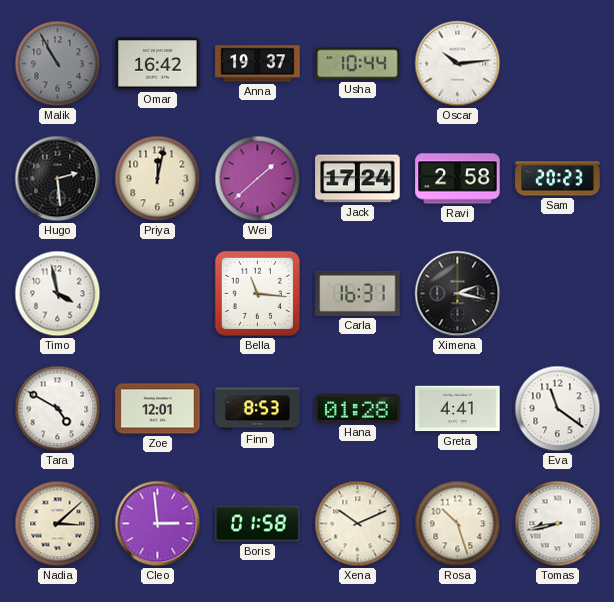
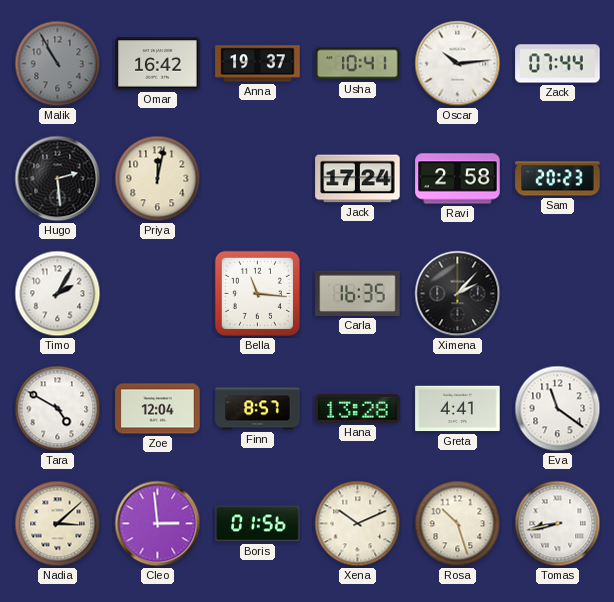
Usha: 10:44 -> 10:41 (358, 64)
Zack: none -> 07:44 (558, 64)
Wei: 1:38 -> none (258, 179)
Timo: 3:58 -> 2:05 (58, 294)
Carla: 16:31 -> 16:35 (358, 293)
Ximena: 2:17 -> 2:07 (458, 294)
Zoe: 12:01 -> 12:04 (158, 409)
Finn: 8:53 -> 8:57 (258, 409)
Hana: 01:28 -> 13:28 (358, 409)
Boris: 01:58 -> 01:56 (258, 524)
